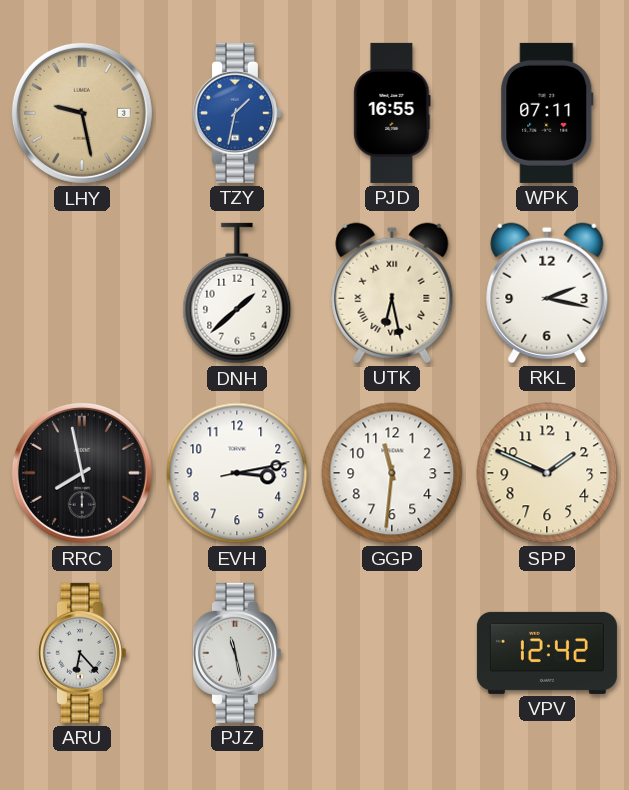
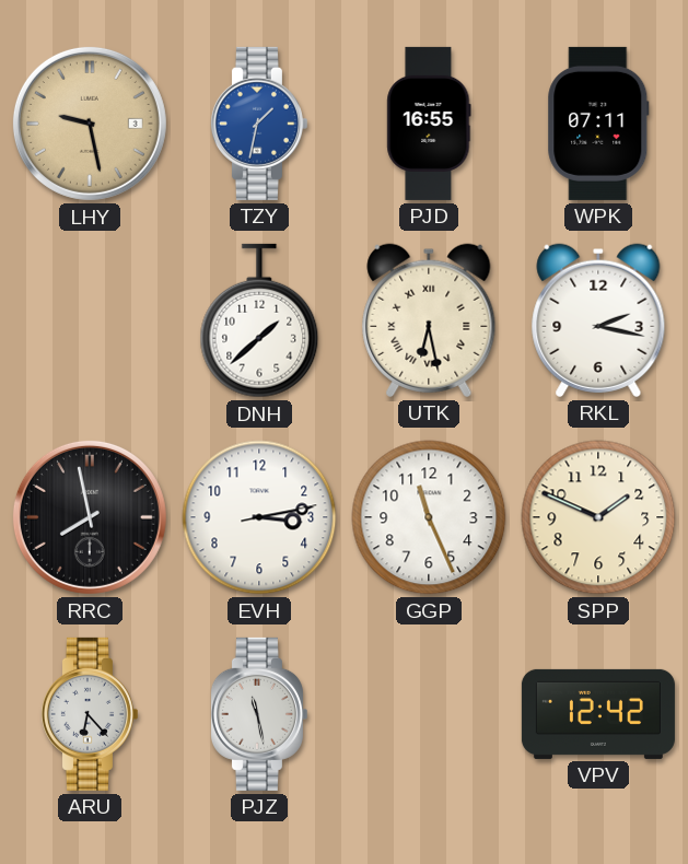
GGP: 11:31 -> 11:26 (429, 517)
